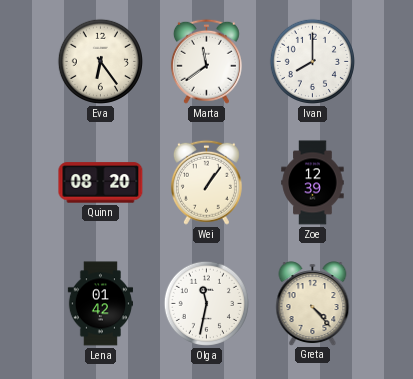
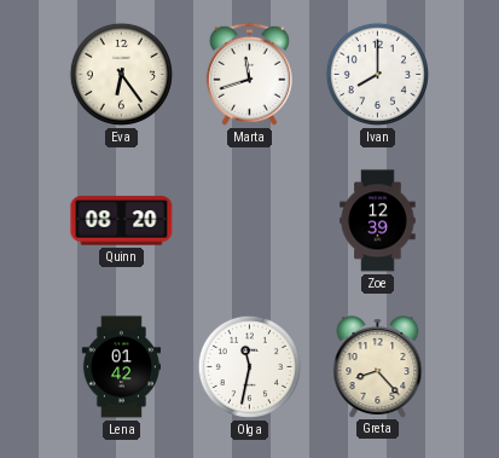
Marta: 11:39 -> 11:42 (249, 74)
Wei: 1:06 -> none (206, 182)
Greta: 4:23 -> 8:23 (378, 366)
